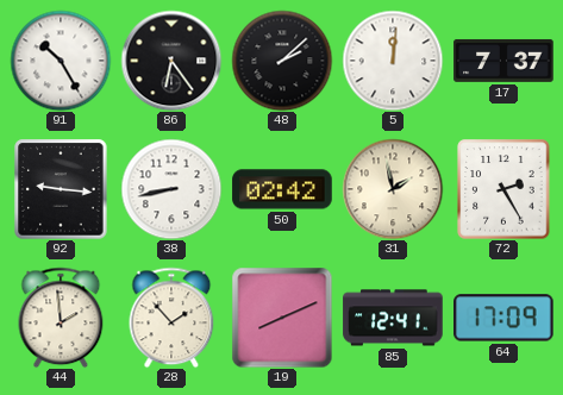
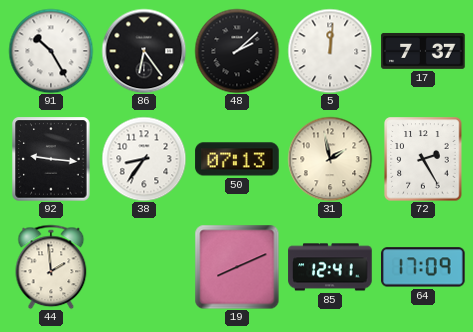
38: 8:43 -> 8:36 (144, 159)
50: 02:42 -> 07:13 (237, 159)
28: 1:53 -> none (171, 318)
